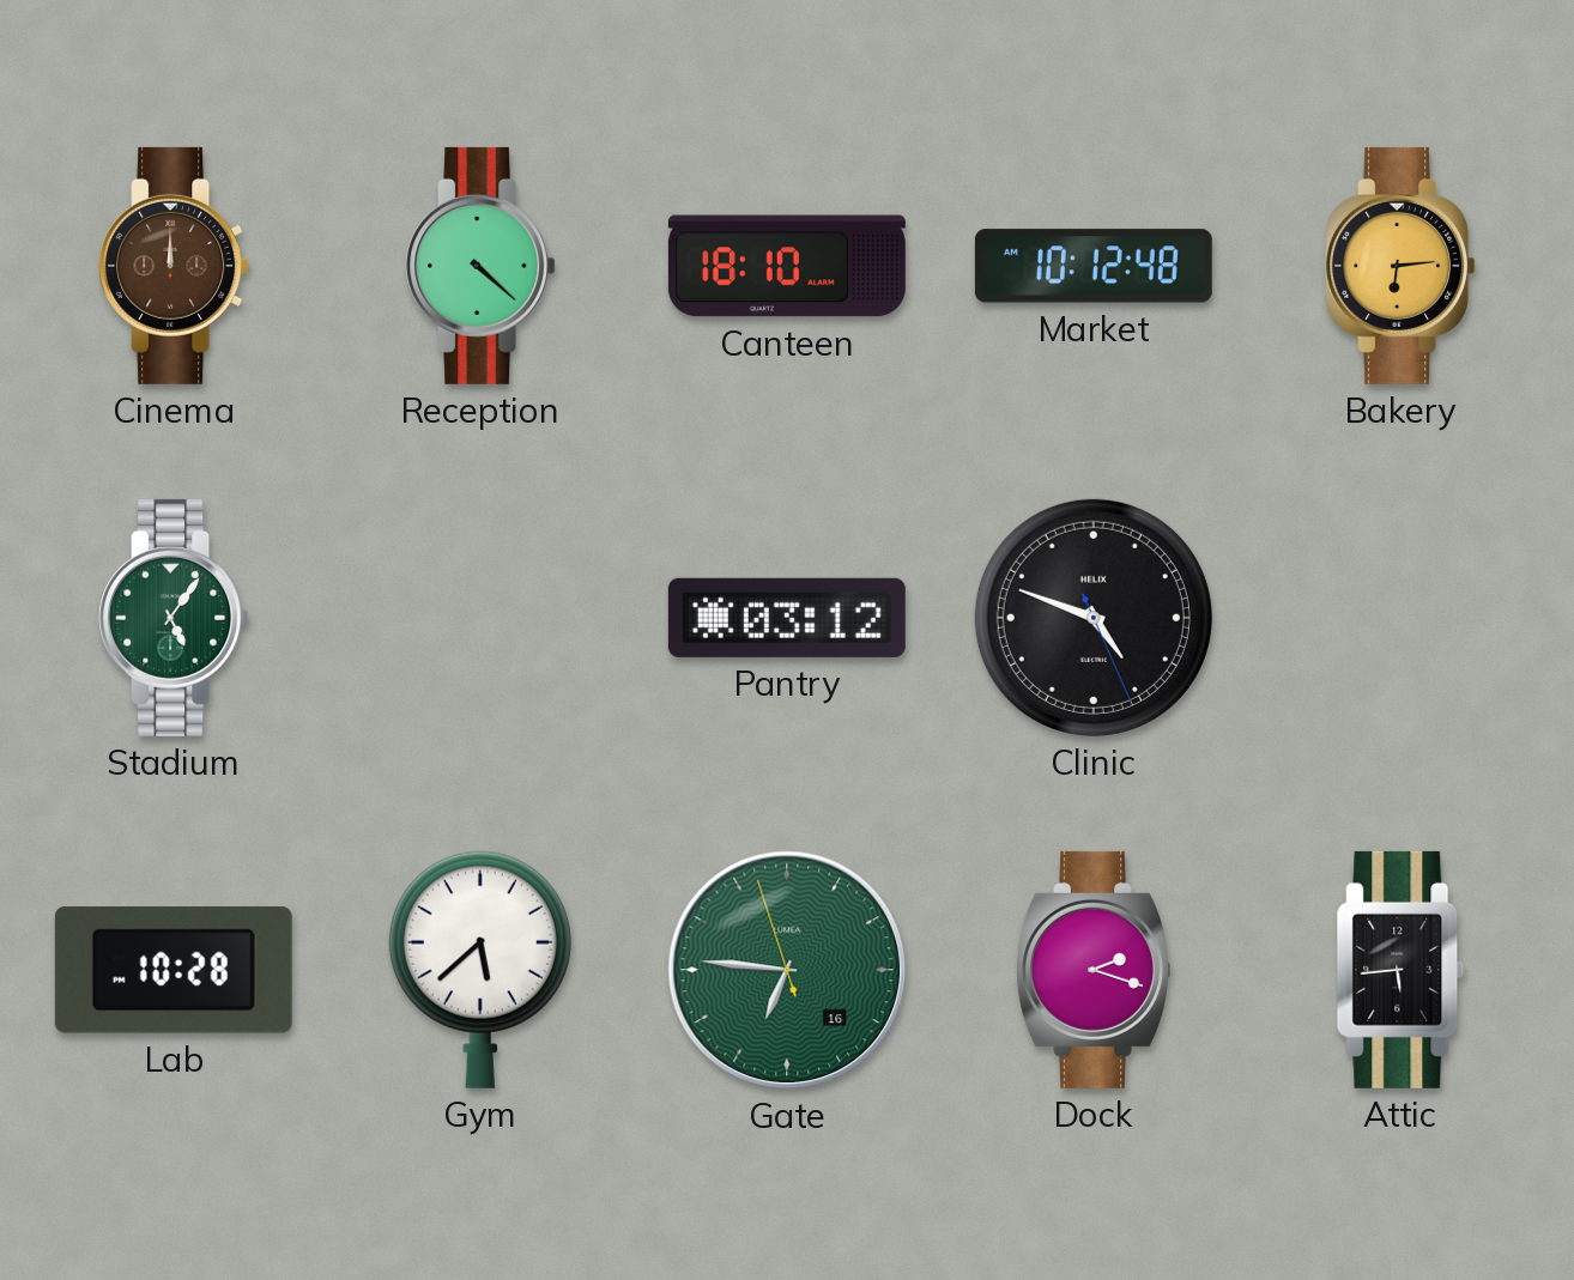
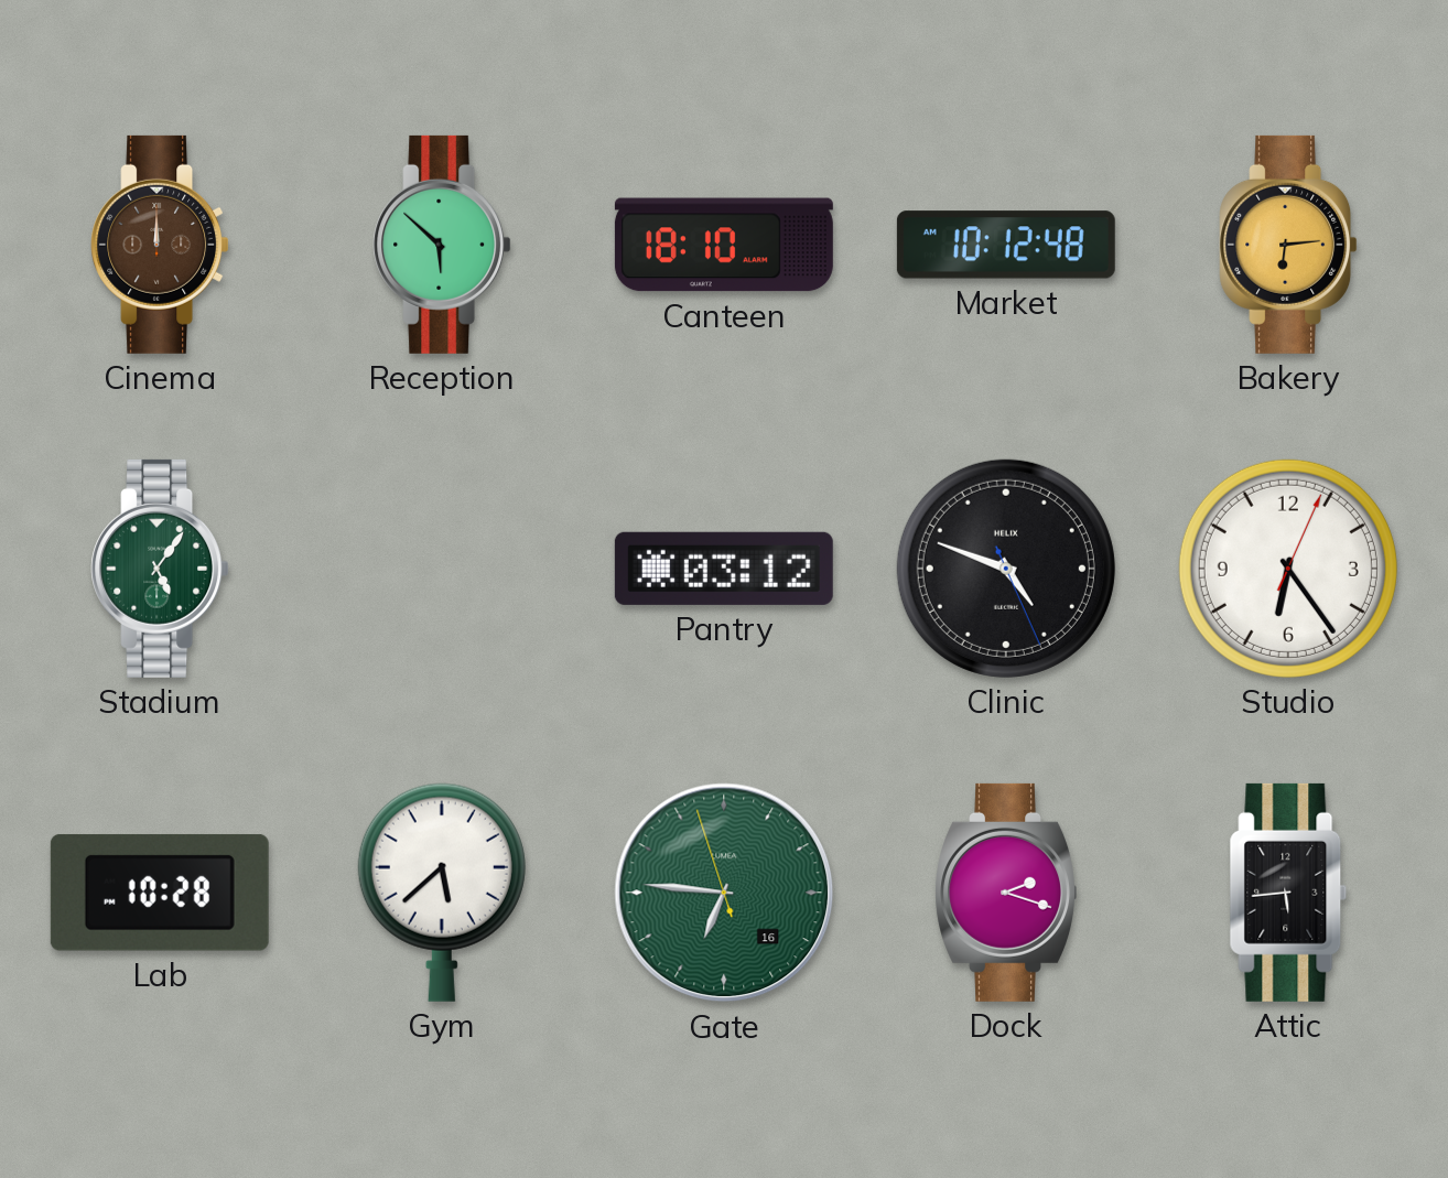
Reception: 4:22 -> 5:52 (442, 245)
Studio: none -> 6:24 (1288, 569)
